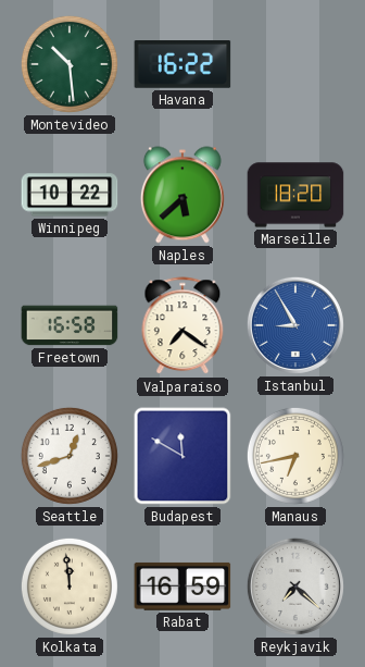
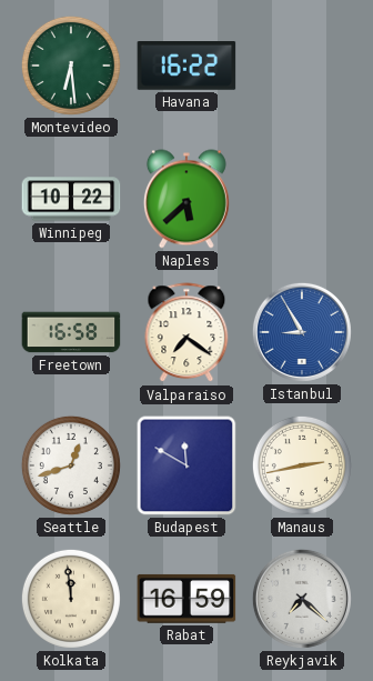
Montevideo: 10:29 -> 6:29 (71, 66)
Marseille: 18:20 -> none (295, 195)
Manaus: 6:43 -> 2:43 (302, 465)
